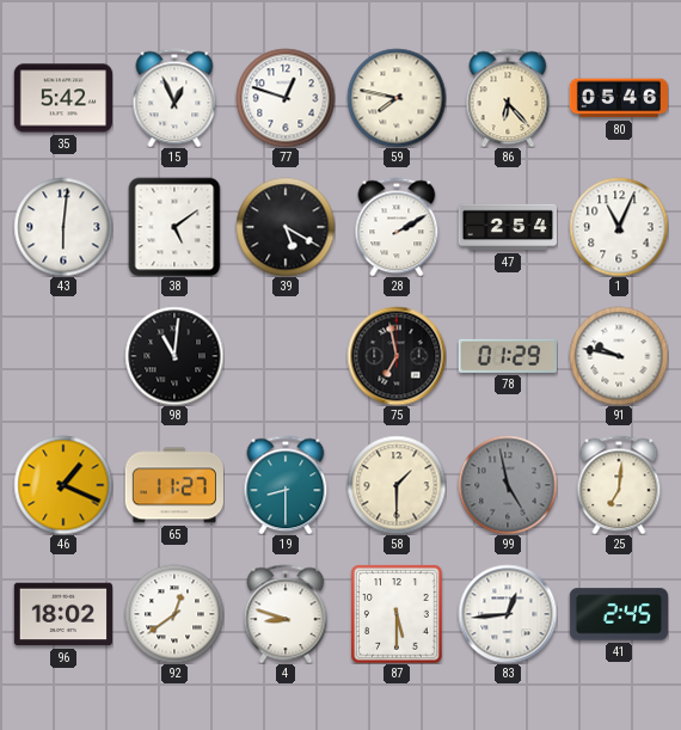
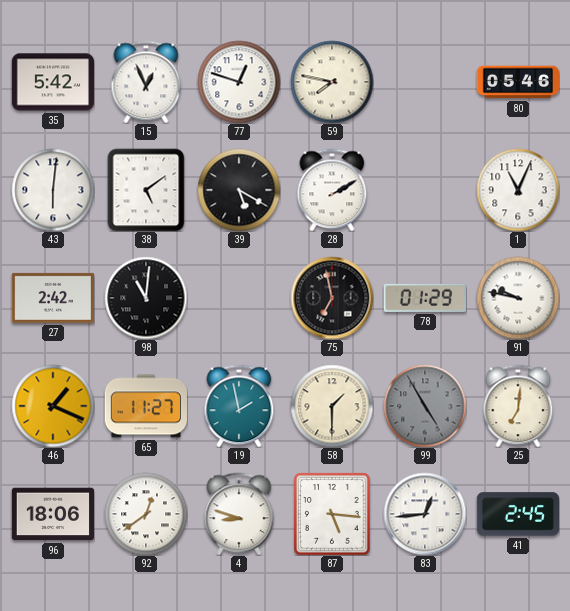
86: 6:23 -> none (508, 98)
47: 2:54 -> none (507, 227)
27: none -> 2:42 (52, 298)
19: 8:30 -> 1:58 (239, 406)
99: 4:58 -> 4:55 (425, 406)
96: 18:02 -> 18:06 (52, 514)
87: 5:30 -> 5:16 (332, 514)
